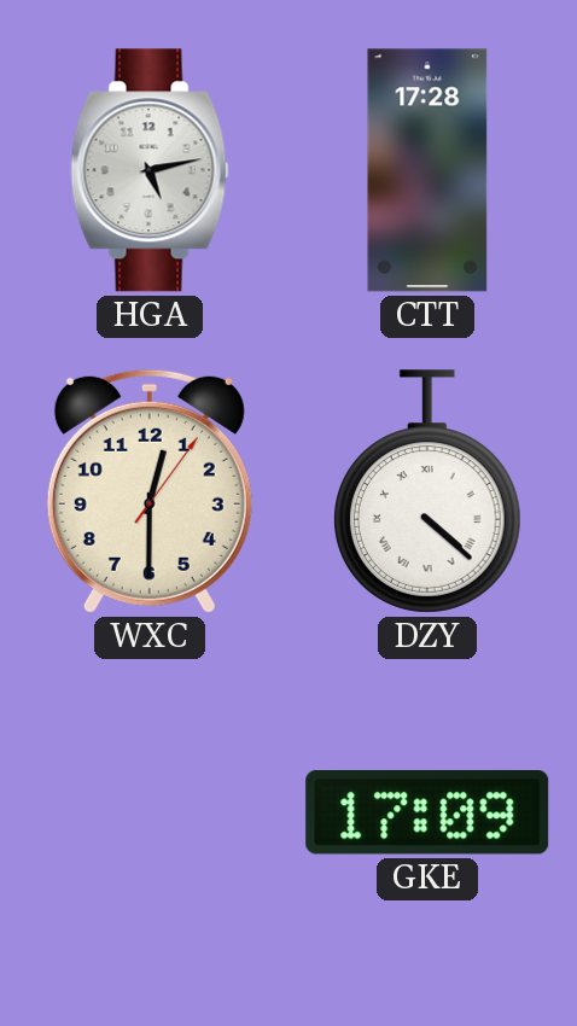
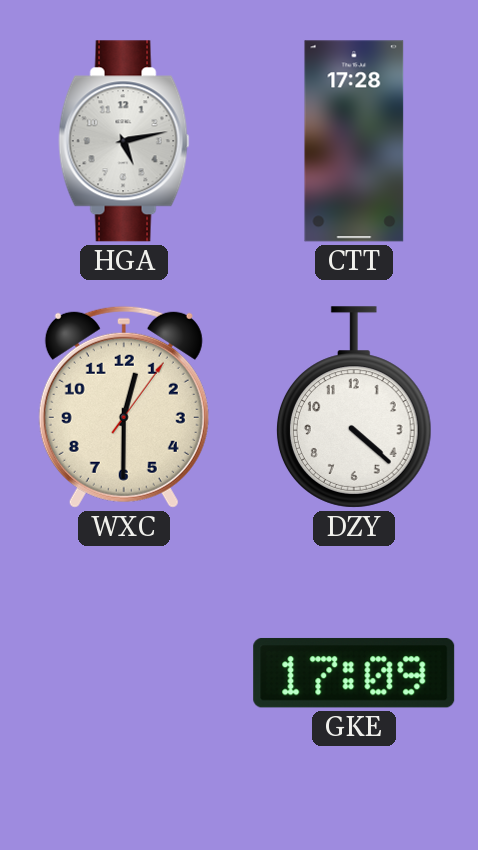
DZY numerals: Roman -> Arabic (354, 407)
